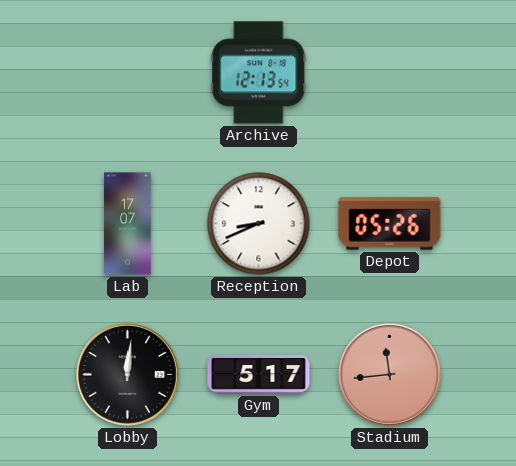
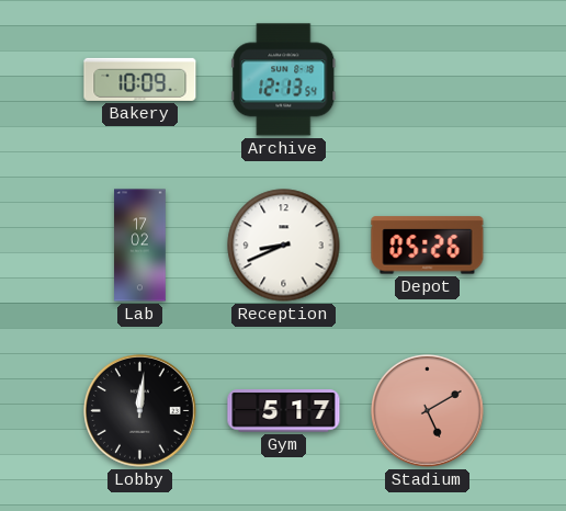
Bakery: none -> 10:09 (140, 79)
Lab: 17:07 -> 17:02 (140, 246)
Stadium: 11:44 -> 5:10 (428, 411)
